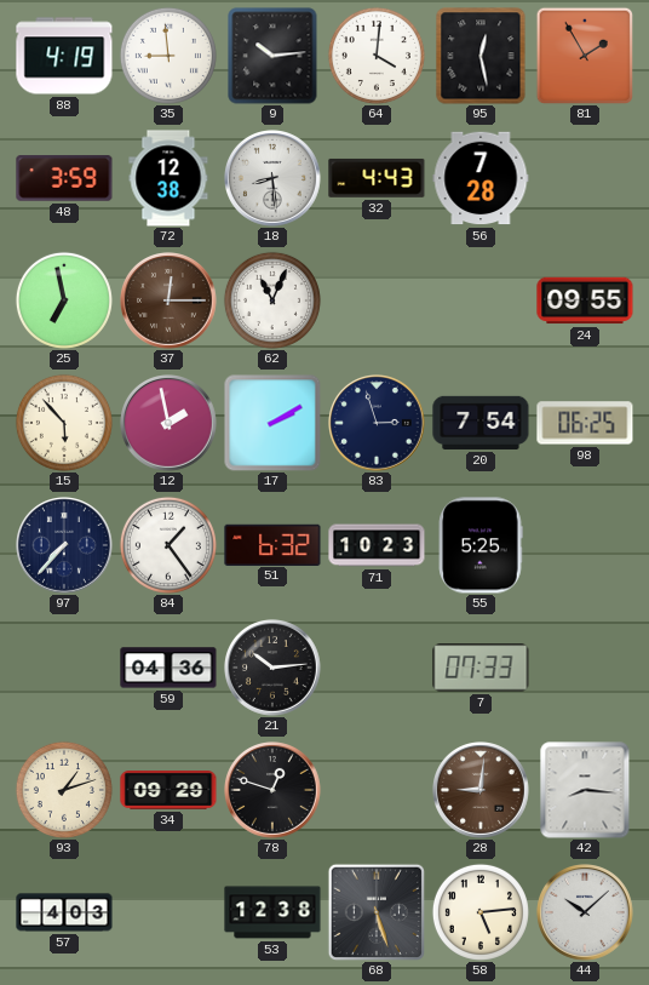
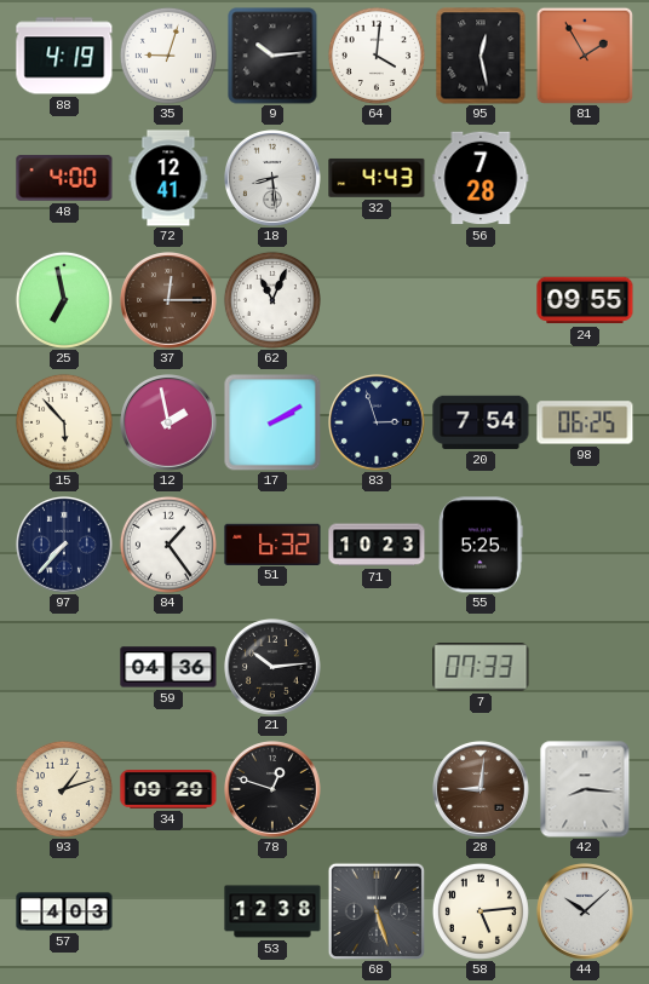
35: 8:59 -> 9:03 (168, 56)
48: 3:59 -> 4:00 (64, 178)
72: 12:38 -> 12:41 (168, 178)
